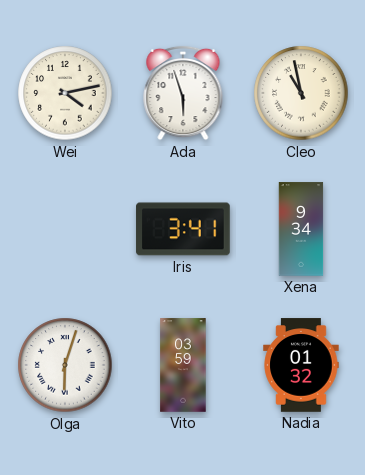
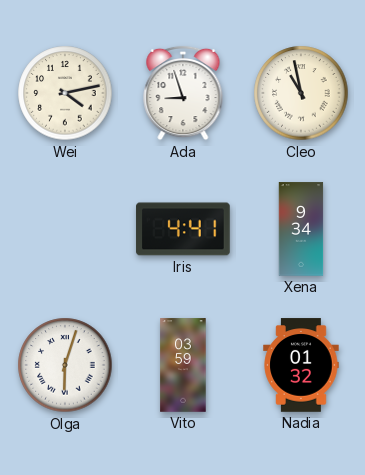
Ada: 5:57 -> 8:57 (183, 93)
Iris: 3:41 -> 4:41 (183, 229)
